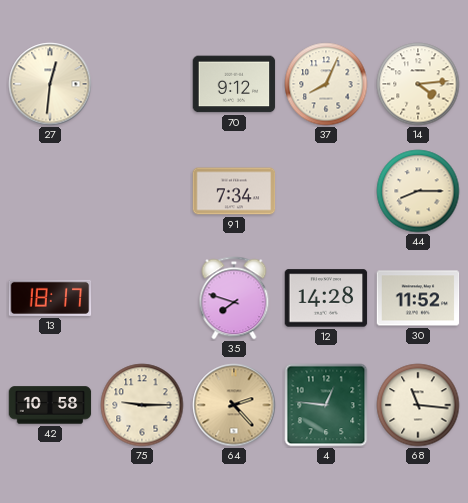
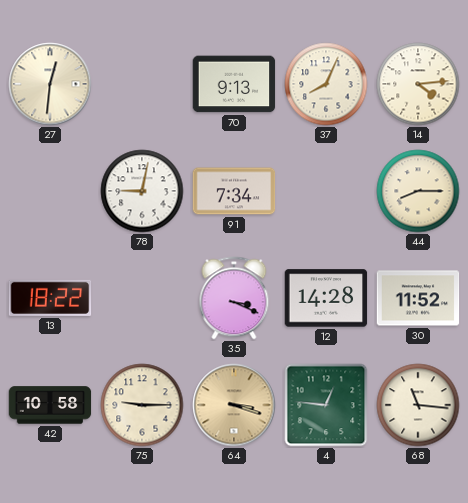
70: 9:12 -> 9:13 (234, 84)
78: none -> 9:02 (142, 191)
13: 18:17 -> 18:22 (50, 298)
35: 7:48 -> 3:19 (234, 298)
64: 2:23 -> 3:18 (234, 405)
